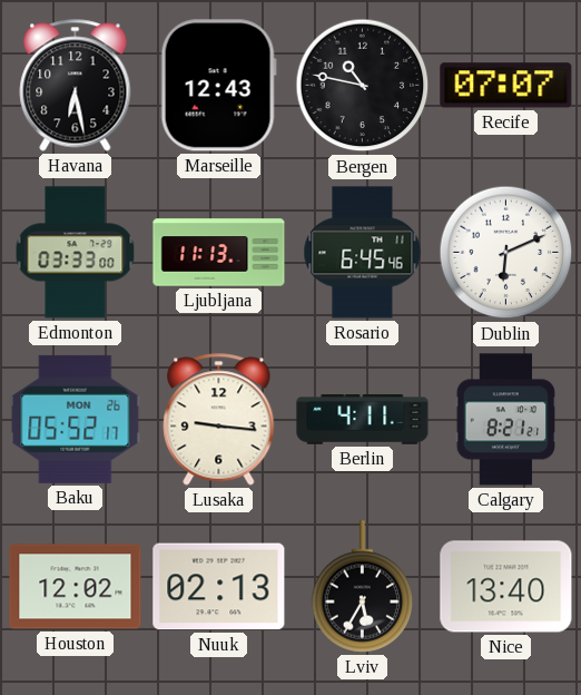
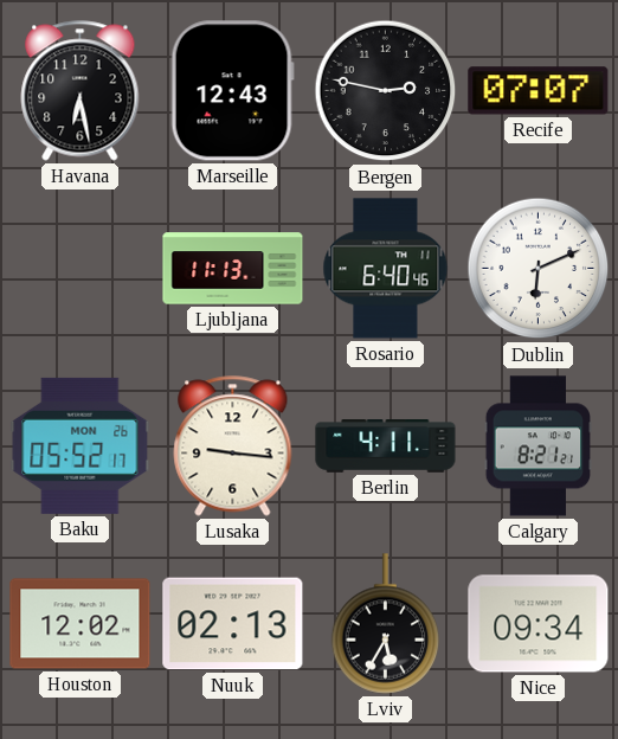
Bergen: 10:47 -> 2:47 (386, 91)
Edmonton: 03:33 -> none (76, 253)
Rosario: 6:45 -> 6:40 (386, 269)
Nice: 13:40 -> 09:34 (539, 624)
